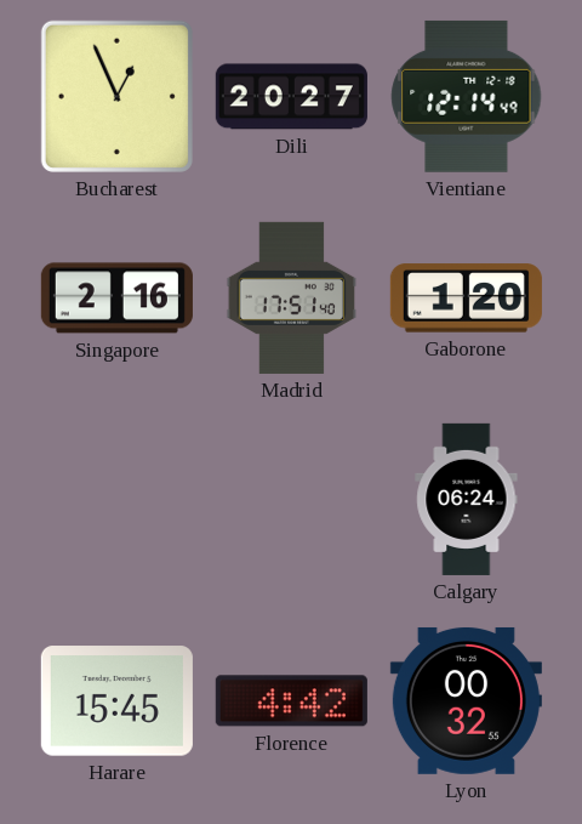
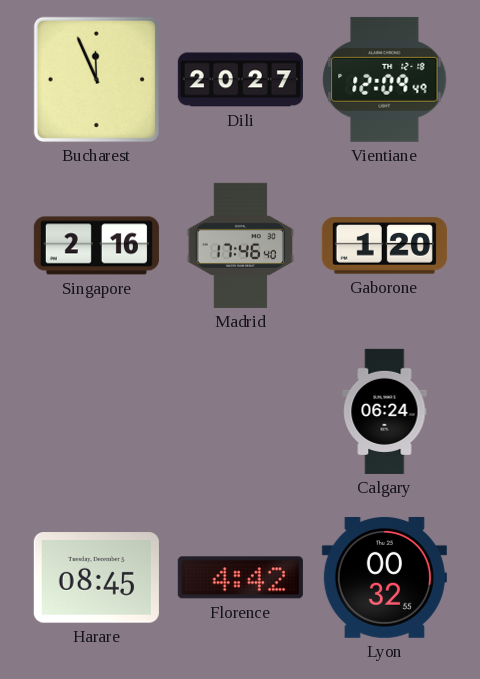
Bucharest: 12:56 -> 11:56 (96, 79)
Vientiane: 12:14 -> 12:09 (385, 79)
Madrid: 17:51 -> 17:46 (241, 245)
Harare: 15:45 -> 08:45 (96, 578)
